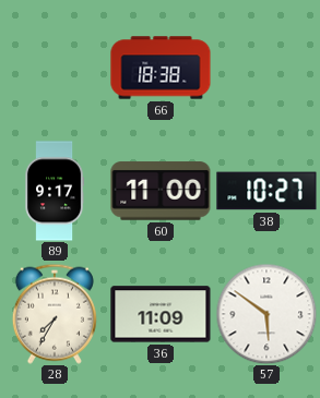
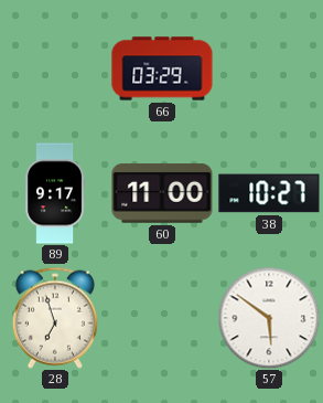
66: 18:38 -> 03:29 (162, 68)
28: 7:35 -> 6:57 (55, 318)
36: 11:09 -> none (161, 314)
